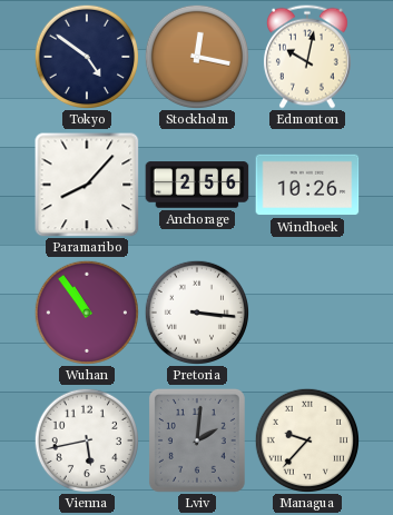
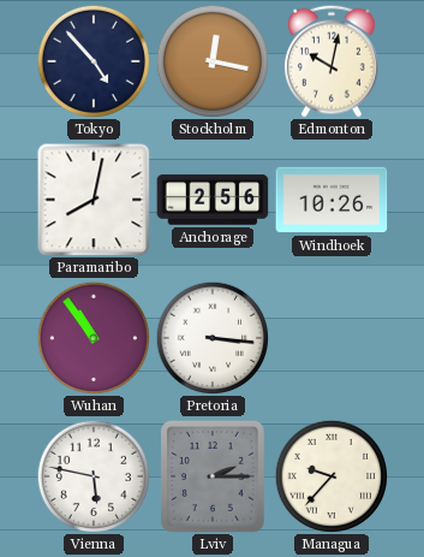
Tokyo: 4:51 -> 4:53 (92, 60)
Paramaribo: 8:07 -> 8:02 (94, 200)
Vienna: 5:43 -> 5:47 (92, 475)
Lviv: 2:01 -> 2:15 (213, 476)
